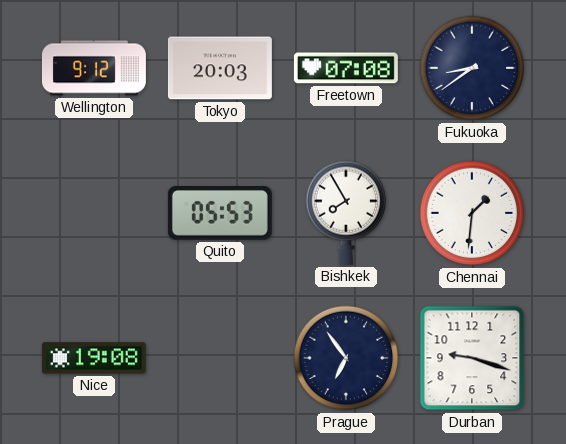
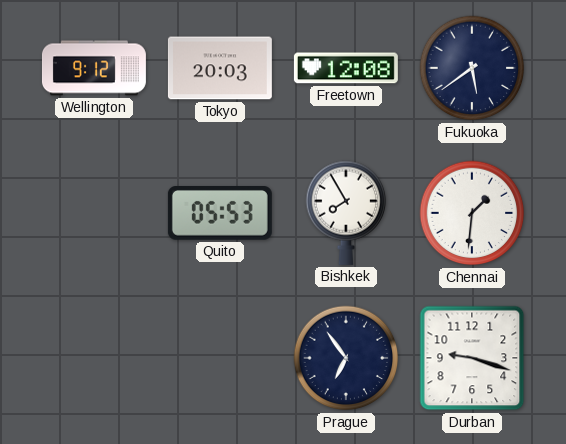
Freetown: 07:08 -> 12:08 (346, 68)
Fukuoka: 8:39 -> 5:39 (472, 68)
Nice: 19:08 -> none (94, 358)
